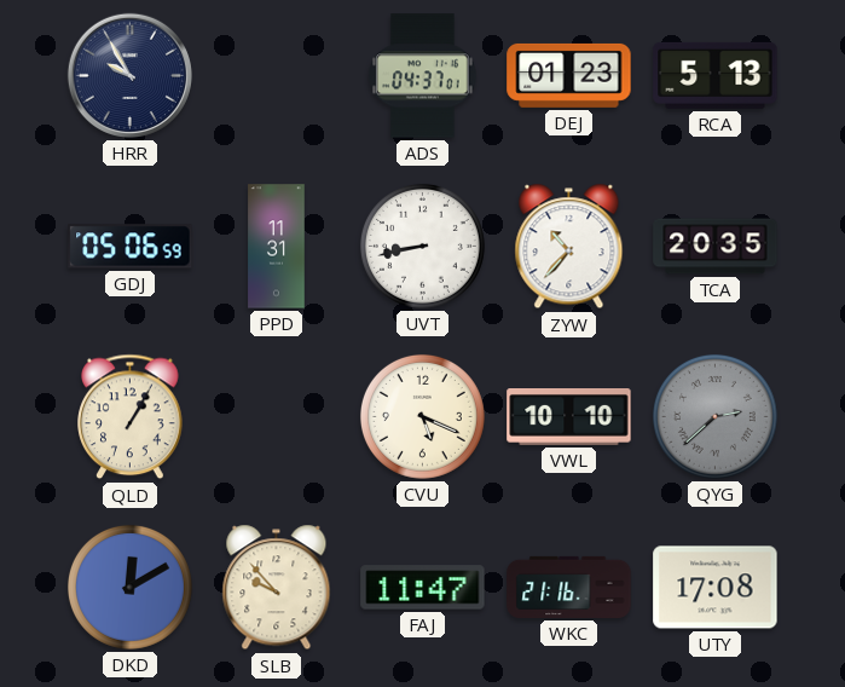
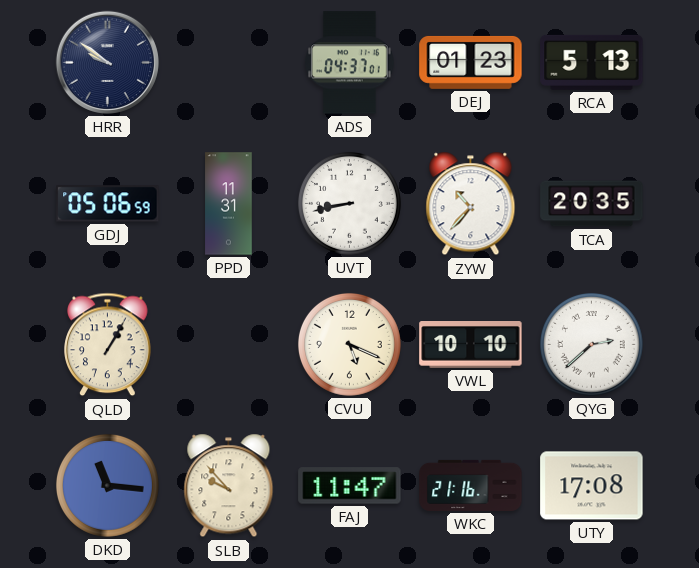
HRR: 9:55 -> 9:51 (107, 62)
QYG dial: grey -> white (591, 344)
DKD: 12:10 -> 11:16 (107, 485)
